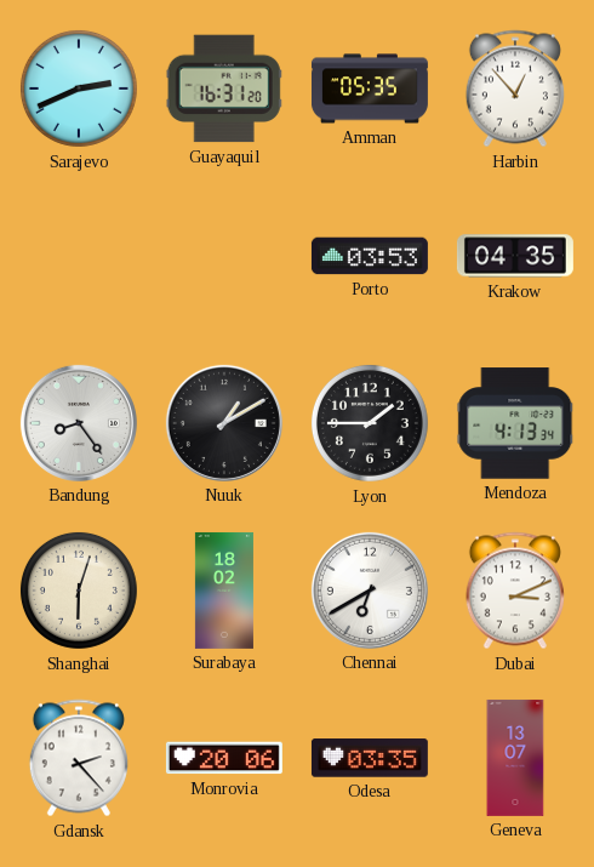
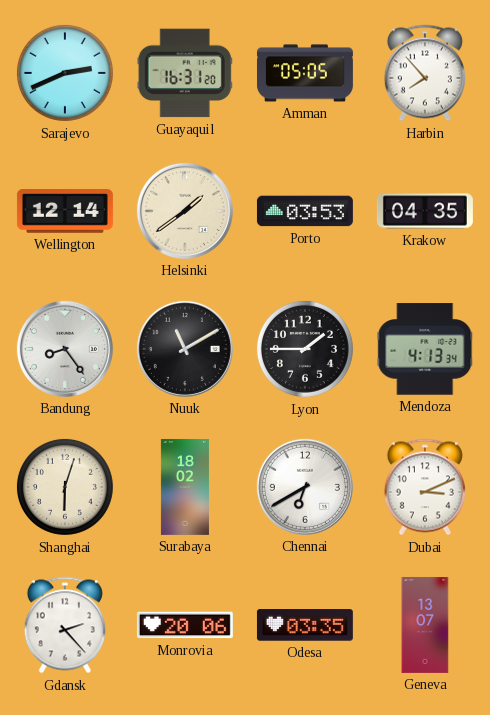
Amman: 05:35 -> 05:05 (305, 73)
Harbin: 12:53 -> 7:53 (425, 73)
Wellington: none -> 12:14 (65, 211)
Helsinki: none -> 1:39 (185, 211)
Nuuk: 1:10 -> 11:10 (185, 349)
